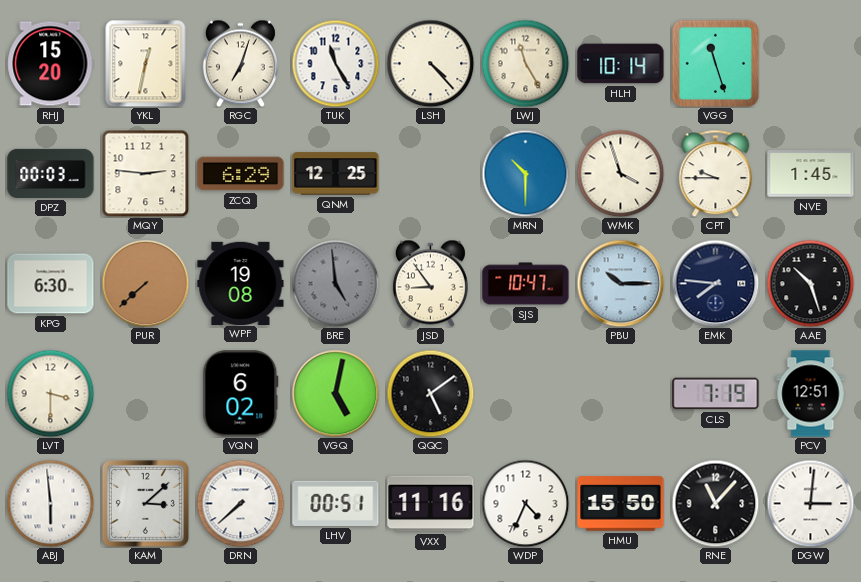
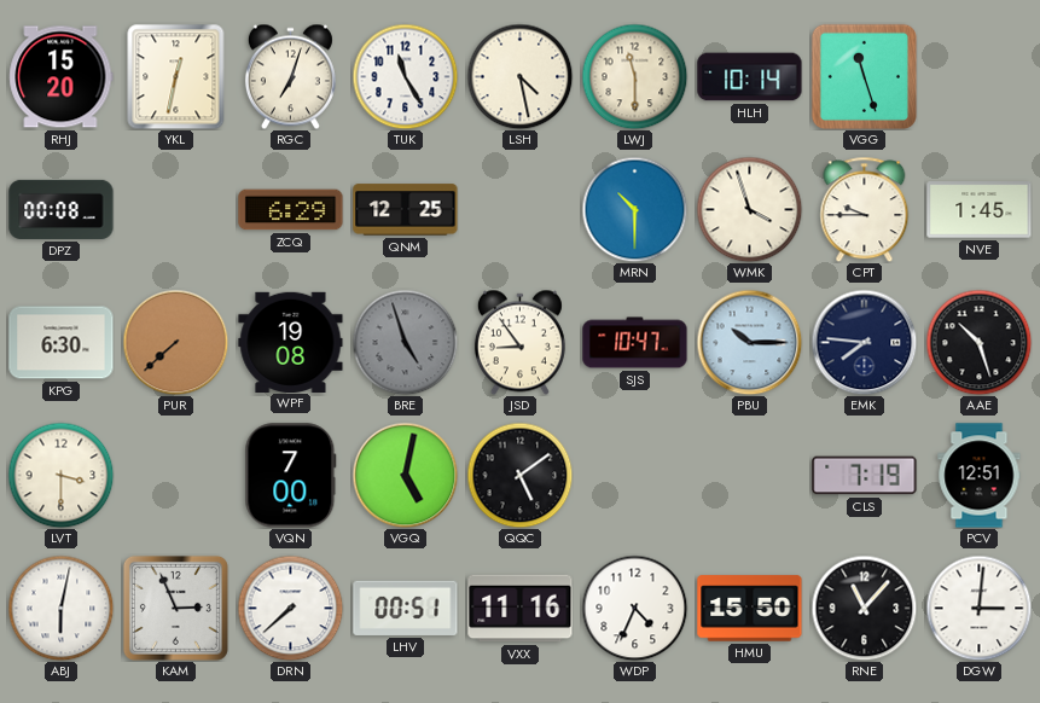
LSH: 4:23 -> 4:28 (519, 76)
LWJ: 11:25 -> 11:30 (634, 76)
DPZ: 00:03 -> 00:08 (62, 209)
MQY: 2:46 -> none (145, 173)
BRE: 4:59 -> 4:57 (405, 342)
VQN: 6:02 -> 7:00 (291, 476)
ABJ: 5:59 -> 6:02 (60, 608)
KAM: 3:08 -> 2:56 (175, 608)
